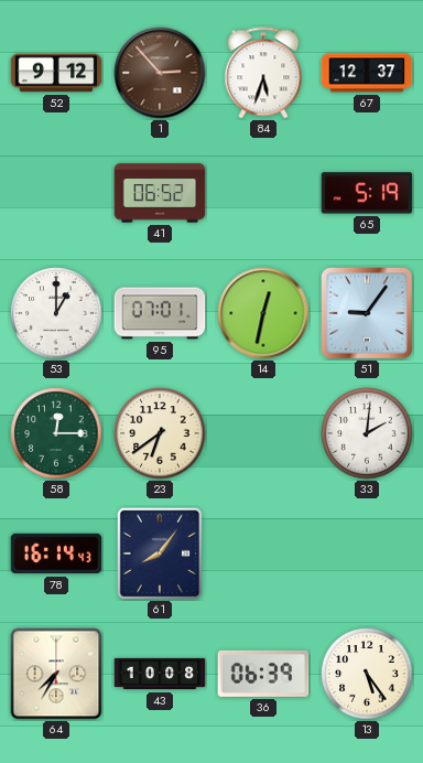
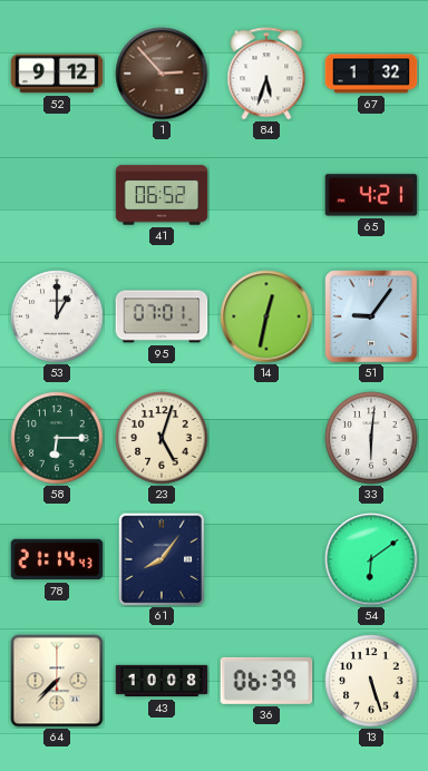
67: 12:37 -> 1:32 (371, 74)
65: 5:19 -> 4:21 (371, 195)
58: 12:15 -> 6:15 (57, 438)
23: 6:39 -> 5:03 (162, 438)
33: 2:01 -> 6:01 (371, 438)
78: 16:14 -> 21:14 (57, 559)
54: none -> 6:09 (371, 559)
64: 7:35 -> 7:37 (57, 681)
13: 5:24 -> 5:27 (371, 681)
